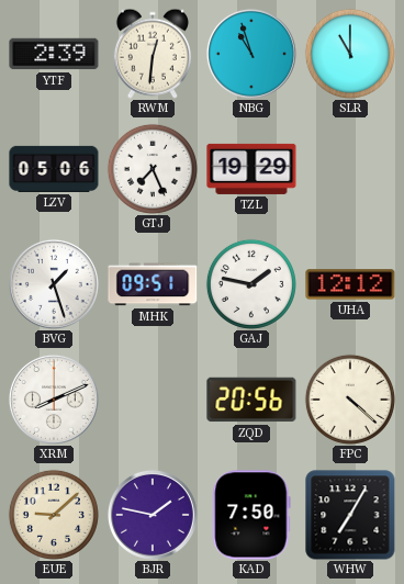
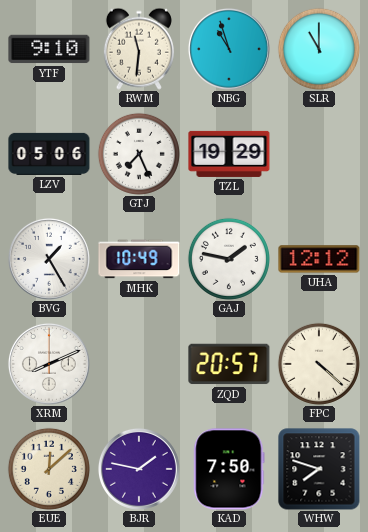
YTF: 2:39 -> 9:10 (49, 49)
RWM: 12:31 -> 11:31 (139, 49)
BVG: 1:27 -> 1:25 (49, 259)
MHK: 09:51 -> 10:49 (139, 259)
ZQD: 20:56 -> 20:57 (229, 364)
EUE: 9:08 -> 12:08 (49, 469)
WHW: 7:05 -> 7:48 (319, 469)
